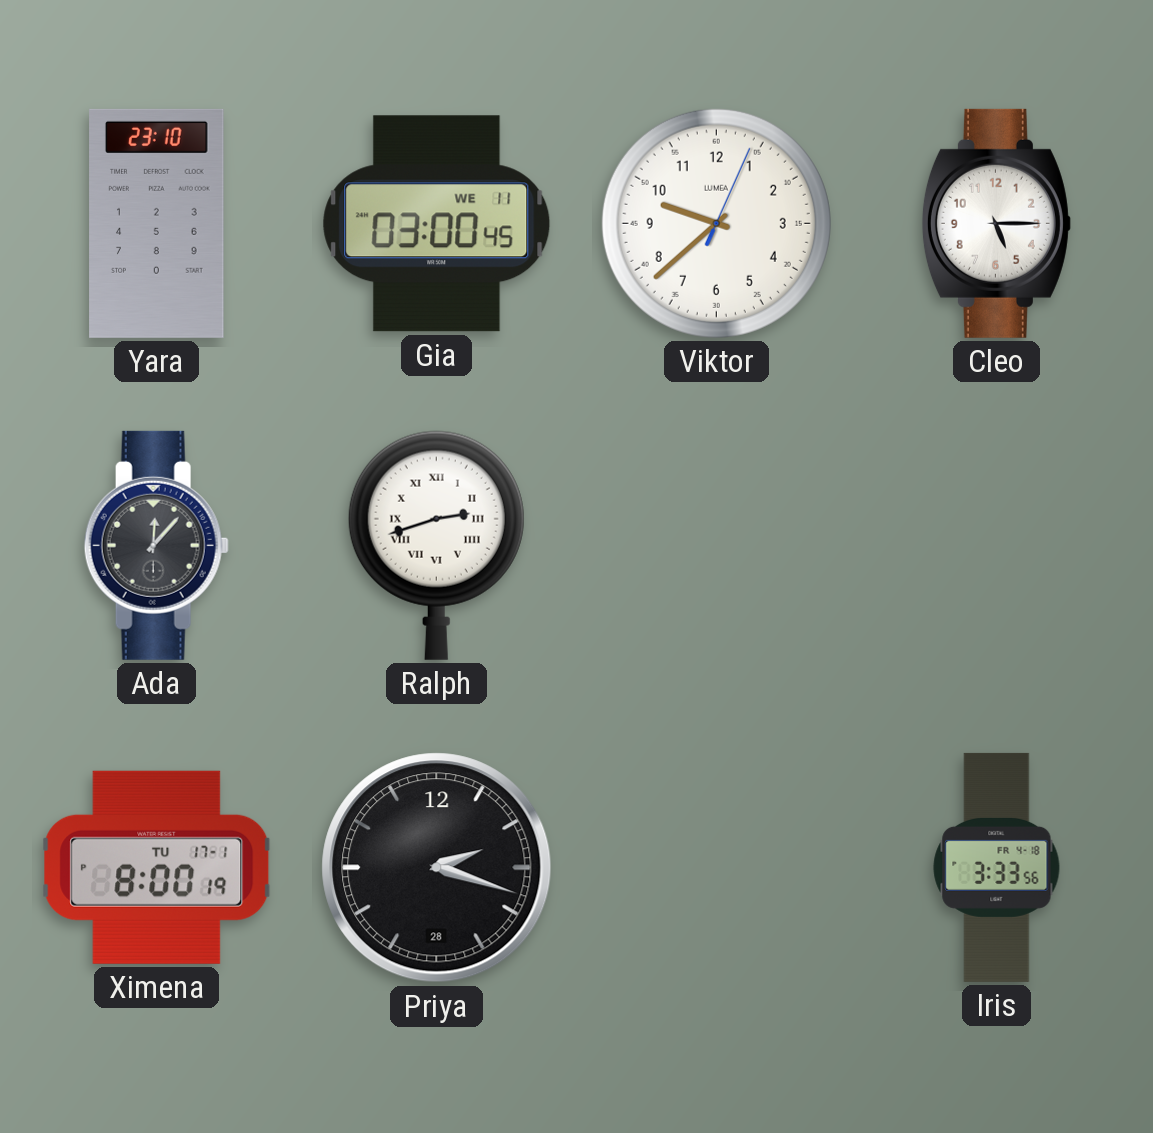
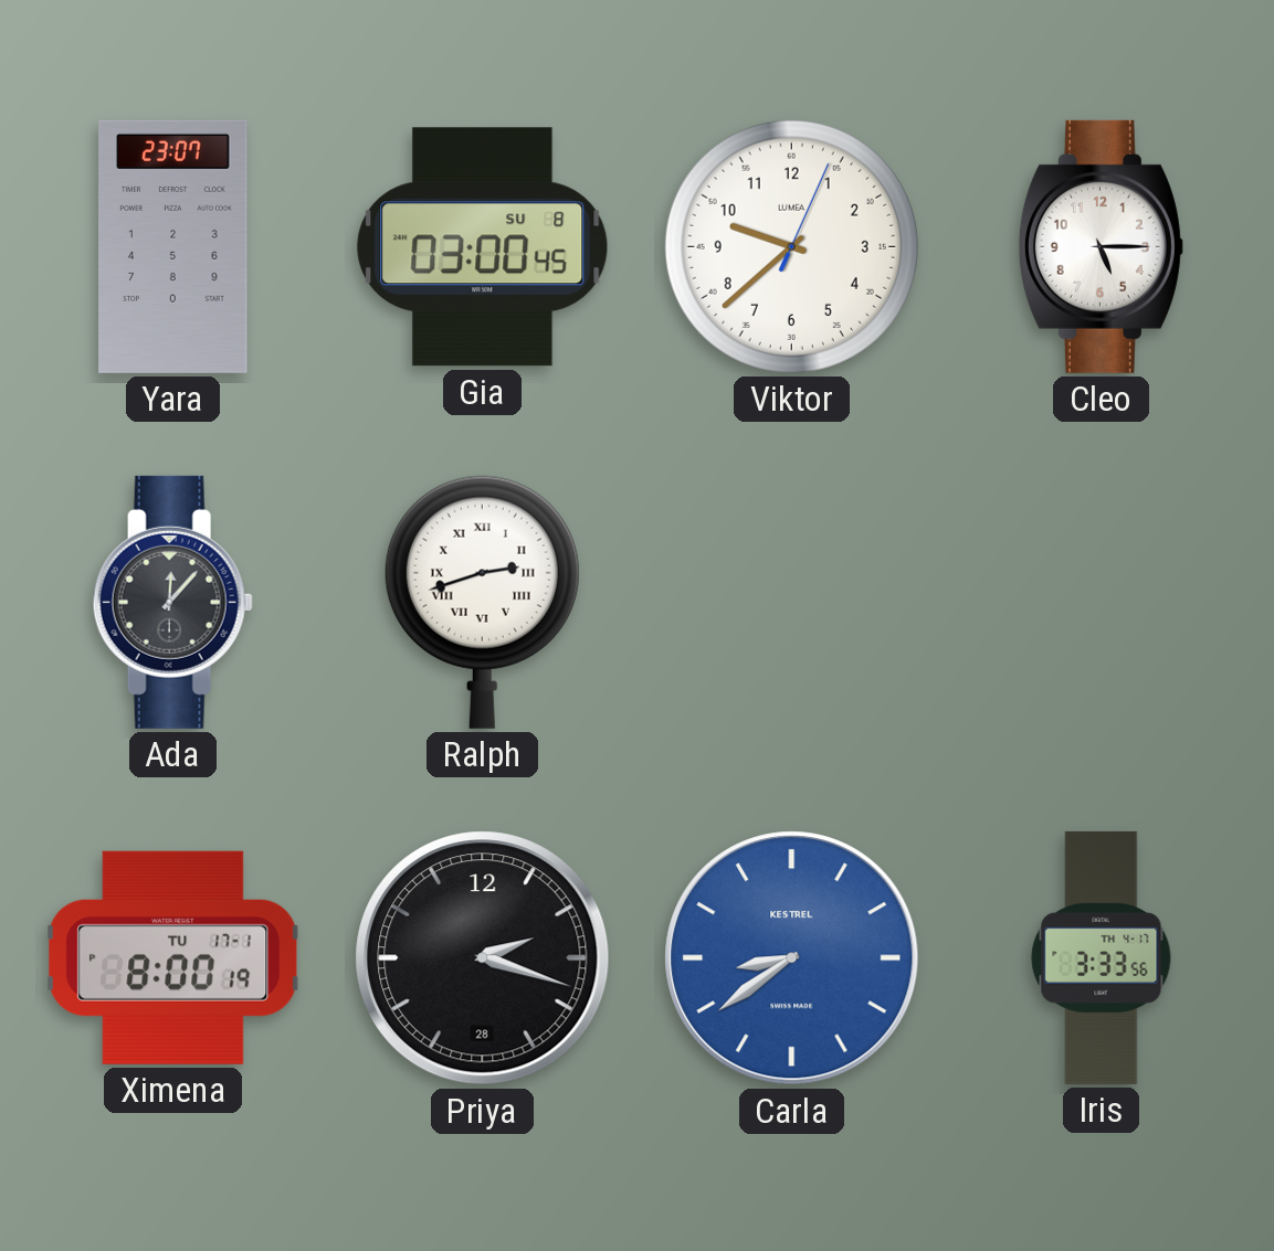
Yara: 23:10 -> 23:07 (173, 246)
Gia date: WE 11 -> SU 8 (483, 247)
Carla: none -> 8:39 (792, 958)
Iris date: FR 4-18 -> TH 4-17 (1102, 957)
